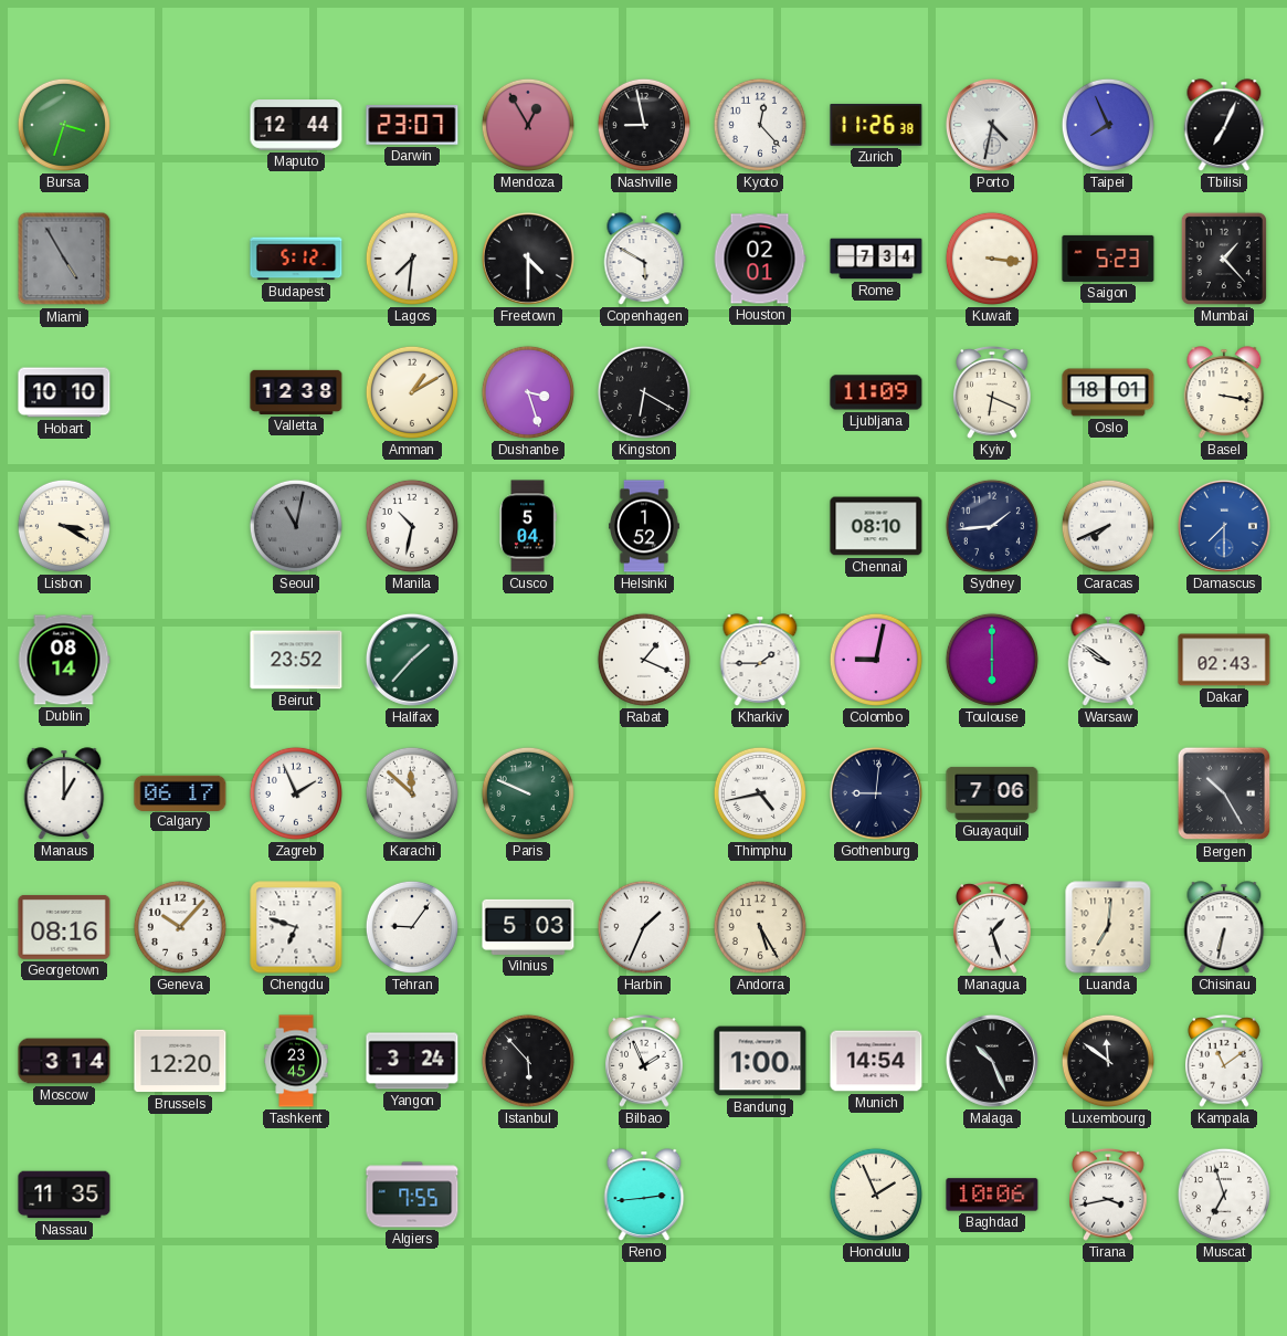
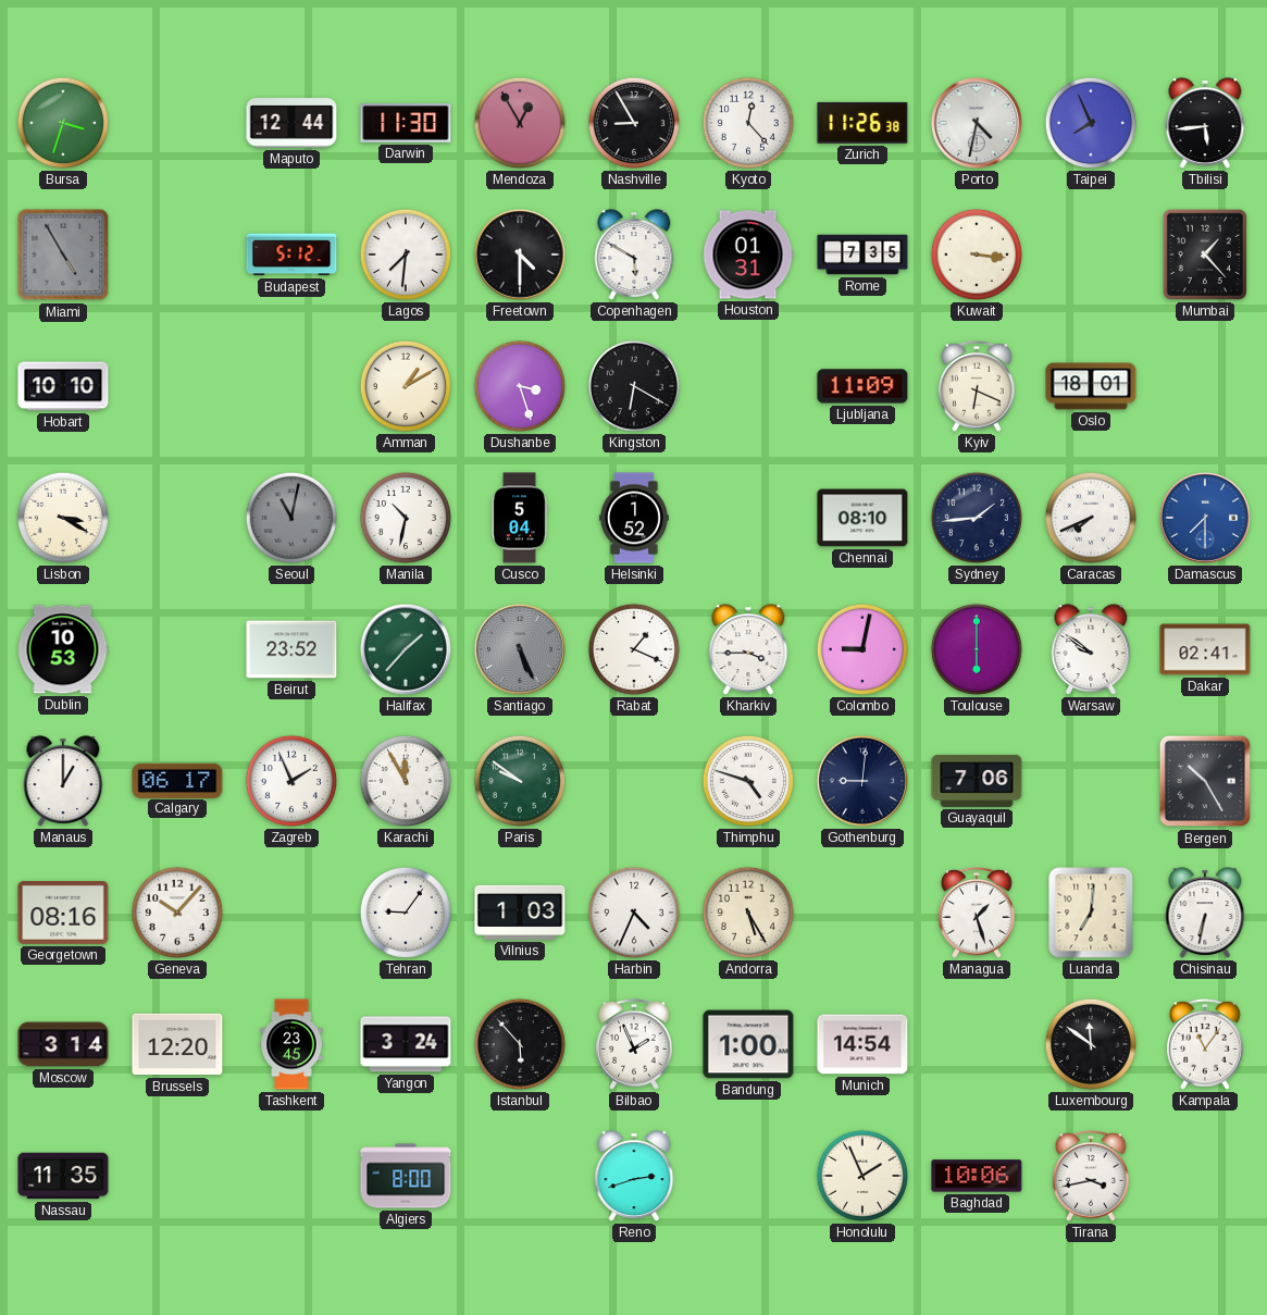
Darwin: 23:07 -> 11:30 (406, 124)
Nashville: 8:58 -> 8:55 (634, 123)
Tbilisi: 7:04 -> 5:44 (1205, 123)
Houston: 02:01 -> 01:31 (748, 255)
Rome: 7:34 -> 7:35 (862, 255)
Saigon: 5:23 -> none (1108, 259)
Valletta: 12:38 -> none (296, 392)
Basel: 3:17 -> none (1224, 392)
Dublin: 08:14 -> 10:53 (63, 649)
Santiago: none -> 5:26 (520, 649)
Kharkiv: 1:45 -> 3:45 (748, 649)
Dakar: 02:43 -> 02:41 (1205, 649)
Karachi: 11:52 -> 11:55 (406, 781)
Paris: 9:49 -> 9:51 (520, 781)
Thimphu: 4:43 -> 4:48 (748, 781)
Chengdu: 6:48 -> none (296, 927)
Vilnius: 5:03 -> 1:03 (520, 913)
Harbin: 1:34 -> 4:34 (634, 913)
Malaga: 10:26 -> none (992, 1061)
Kampala: 11:09 -> 11:06 (1205, 1044)
Algiers: 7:55 -> 8:00 (406, 1176)
Reno: 2:44 -> 2:42 (634, 1176)
Muscat: 6:57 -> none (1224, 1195)
